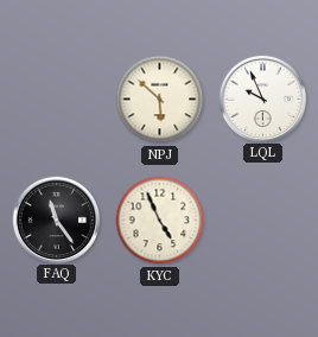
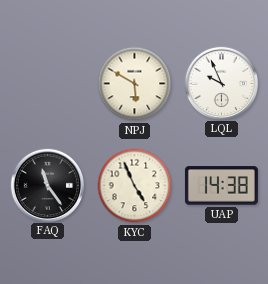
NPJ: 5:52 -> 5:50 (135, 84)
UAP: none -> 14:38 (221, 186)
